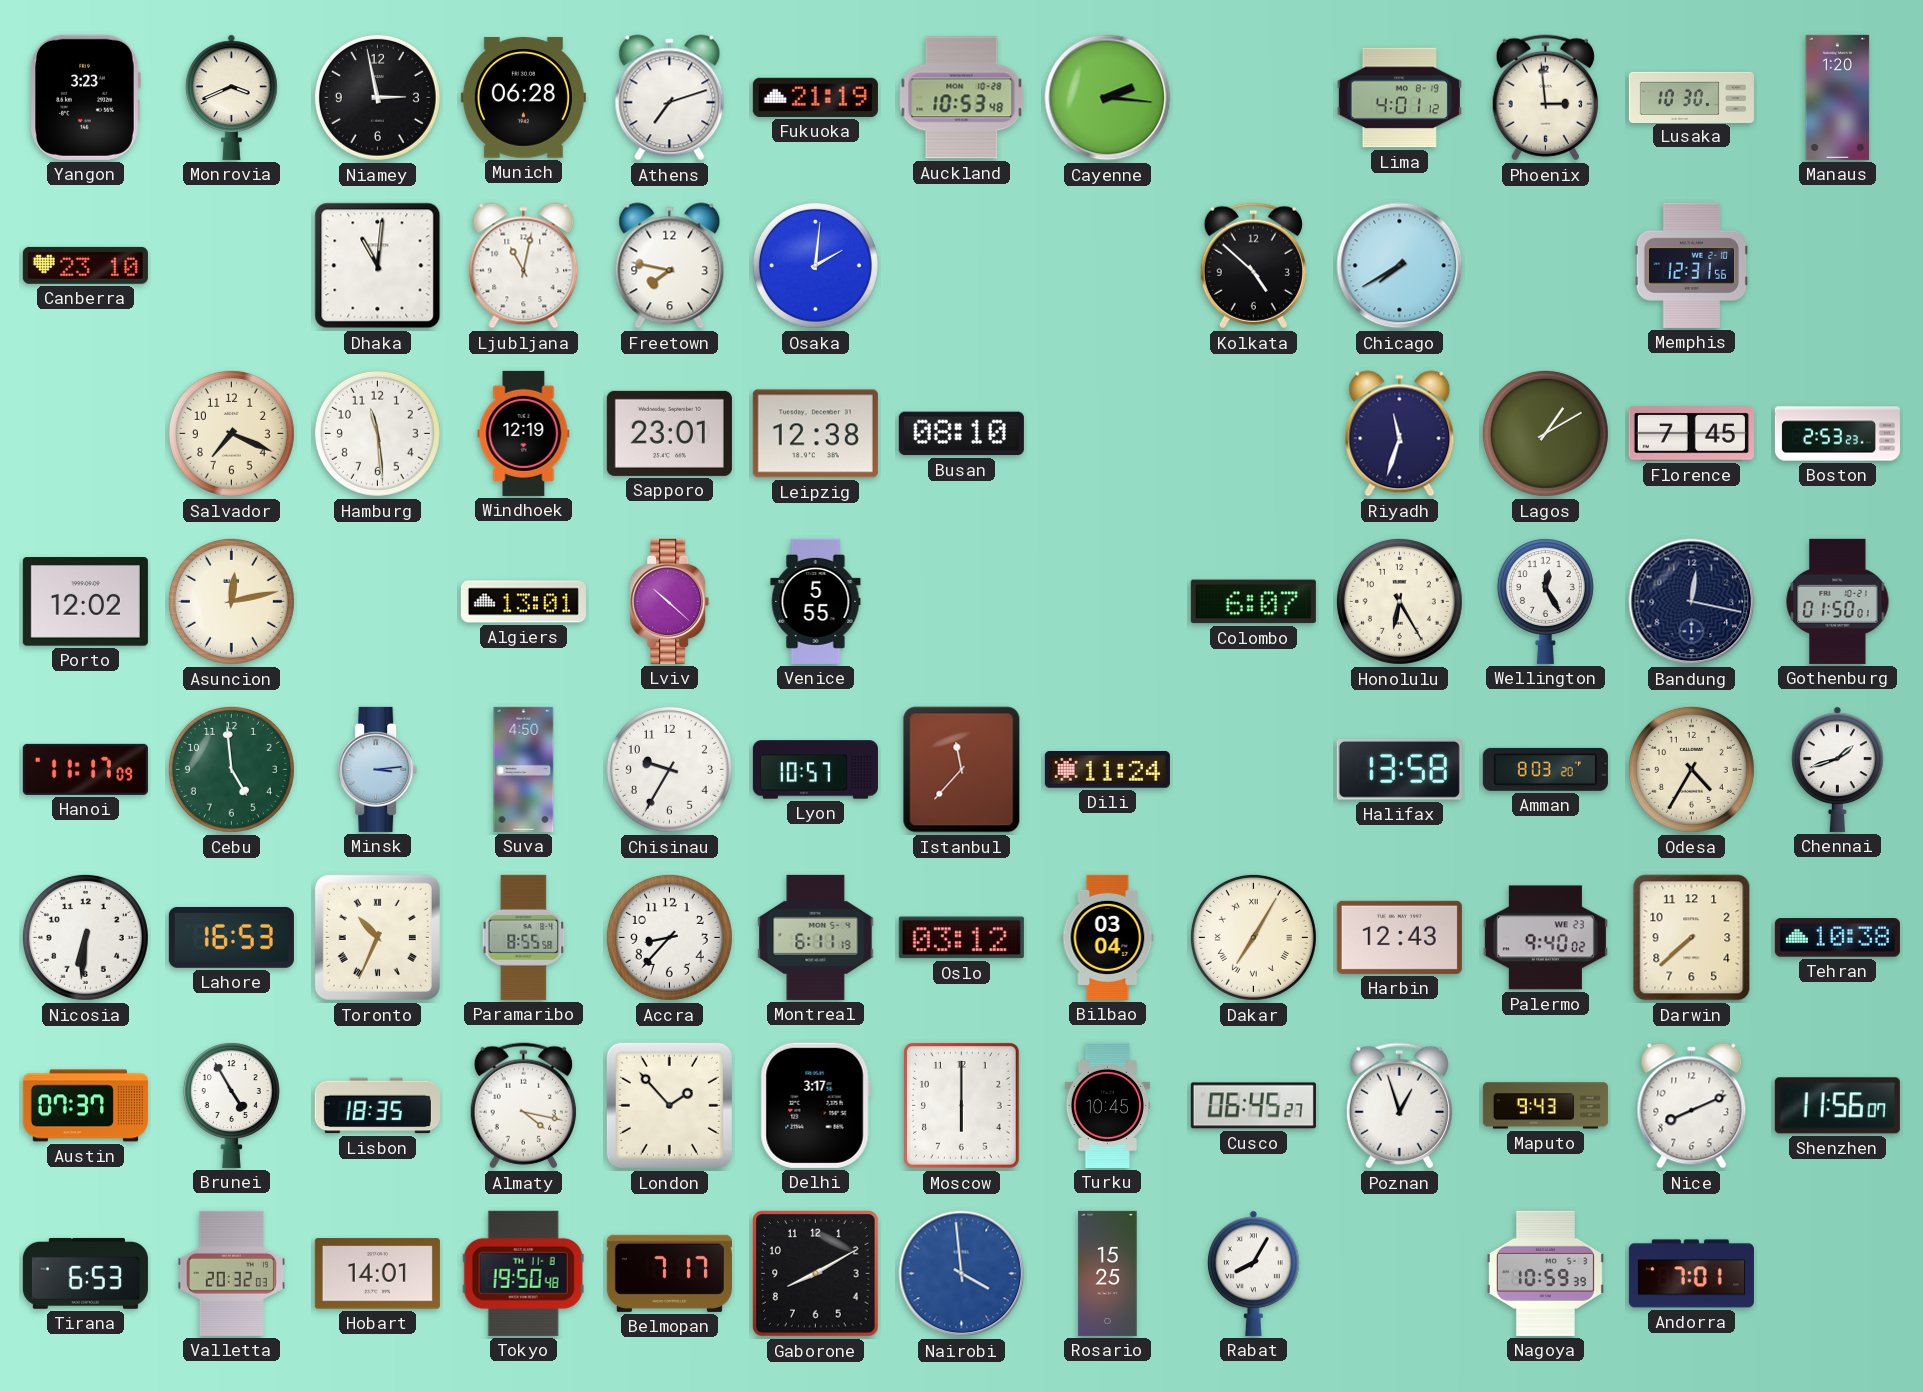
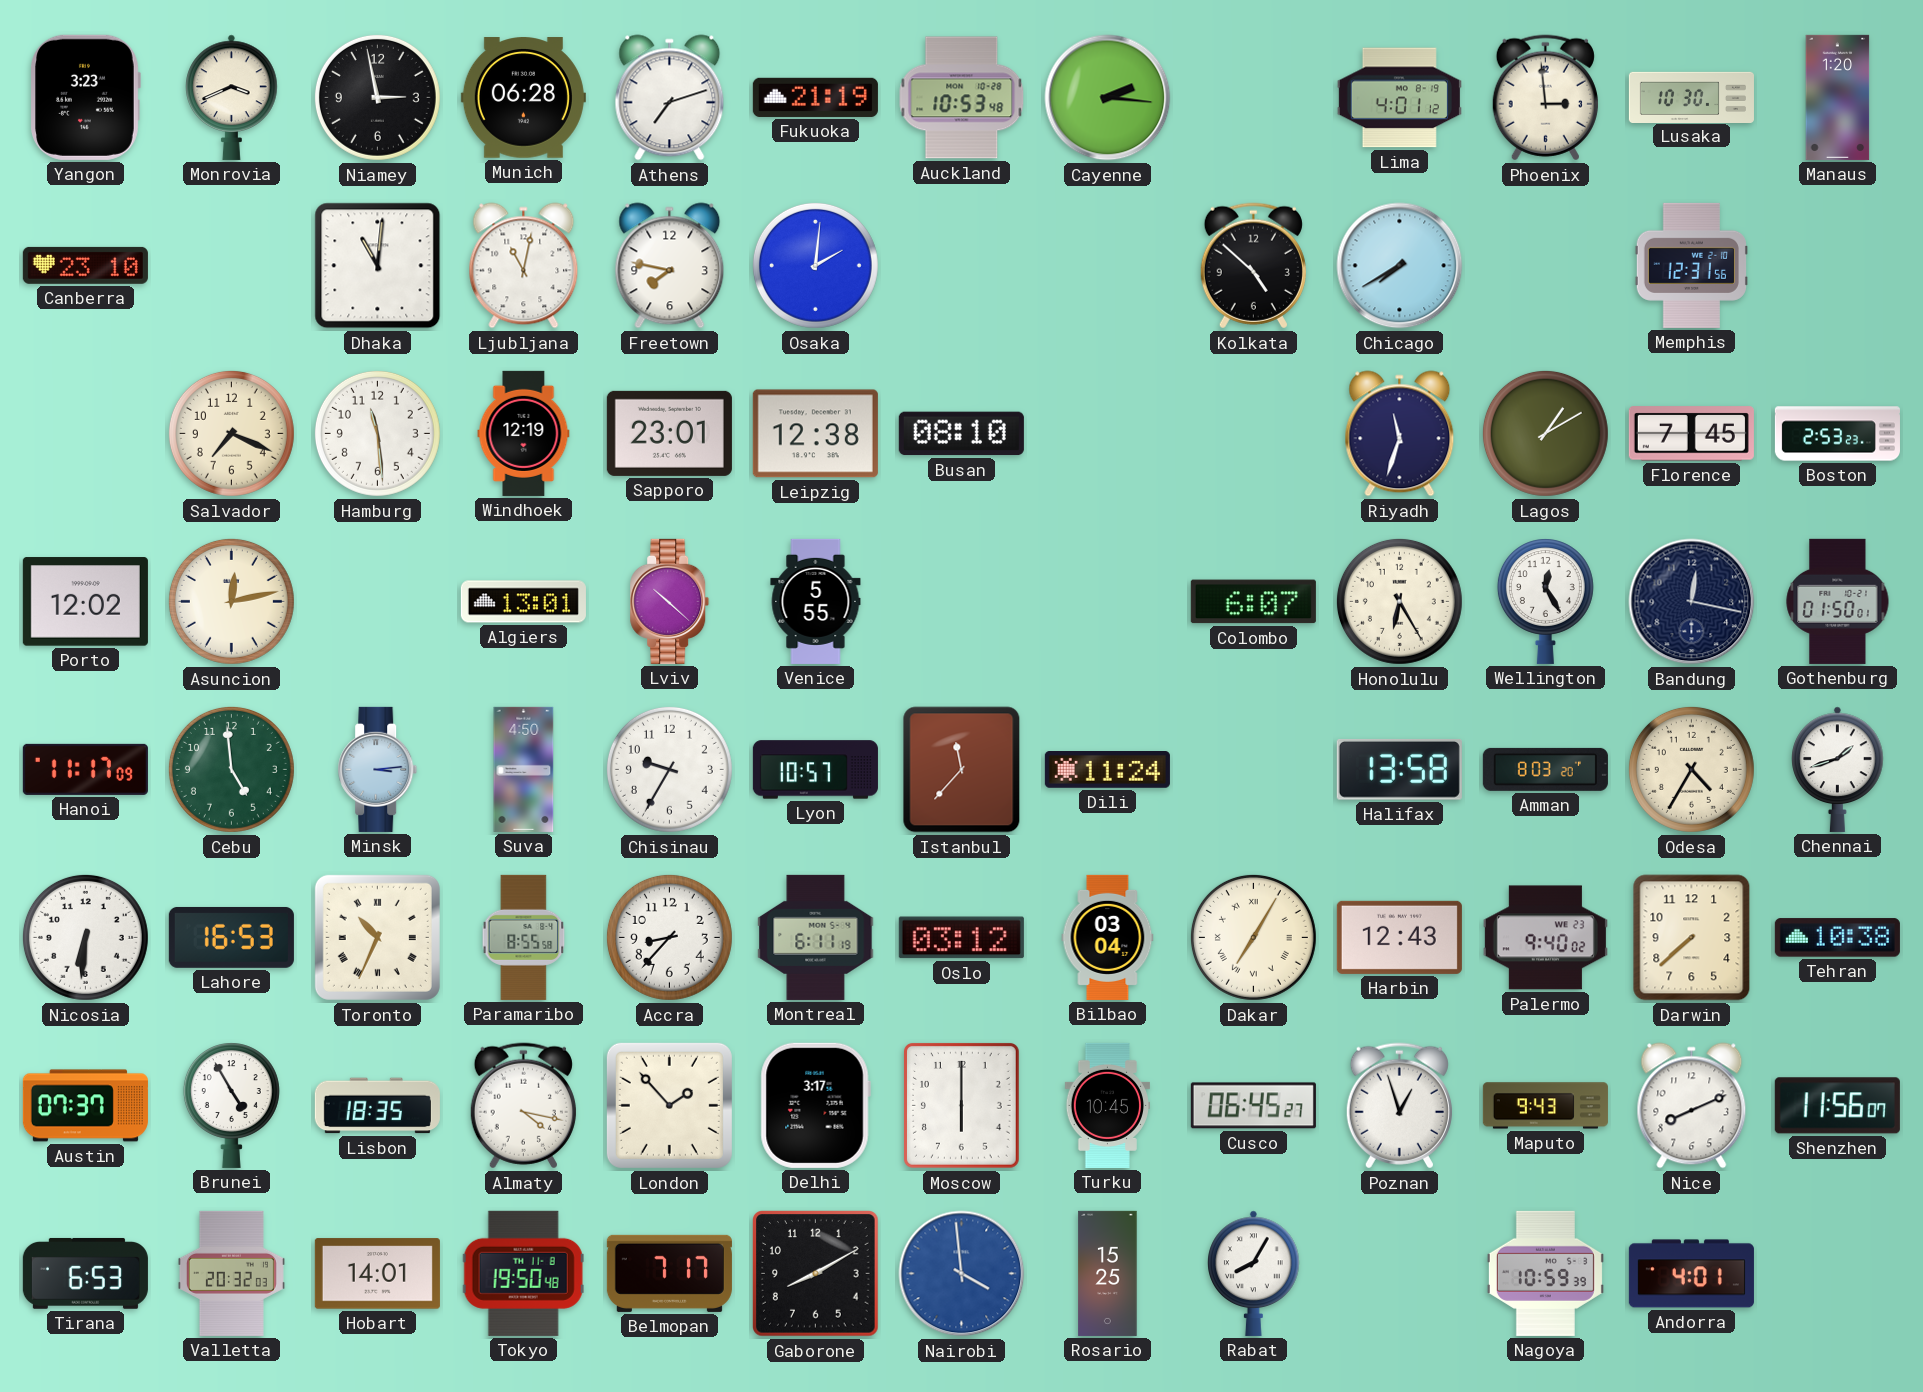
Andorra: 7:01 -> 4:01 (1691, 1274)
